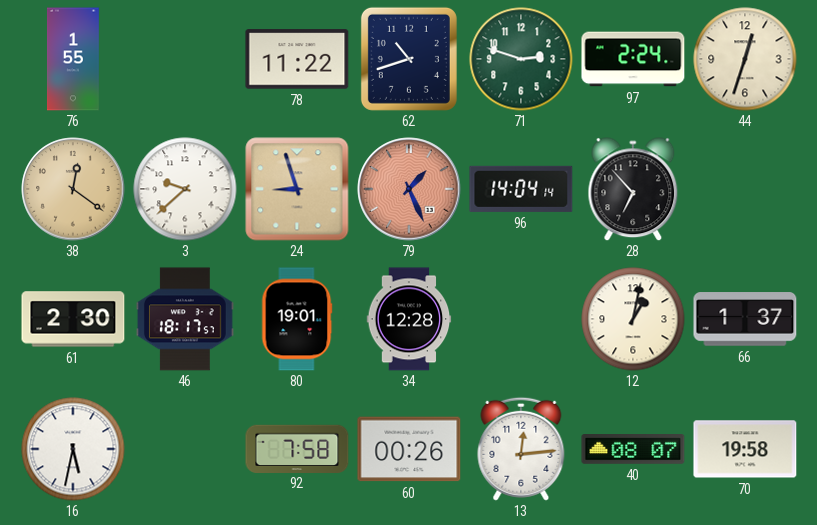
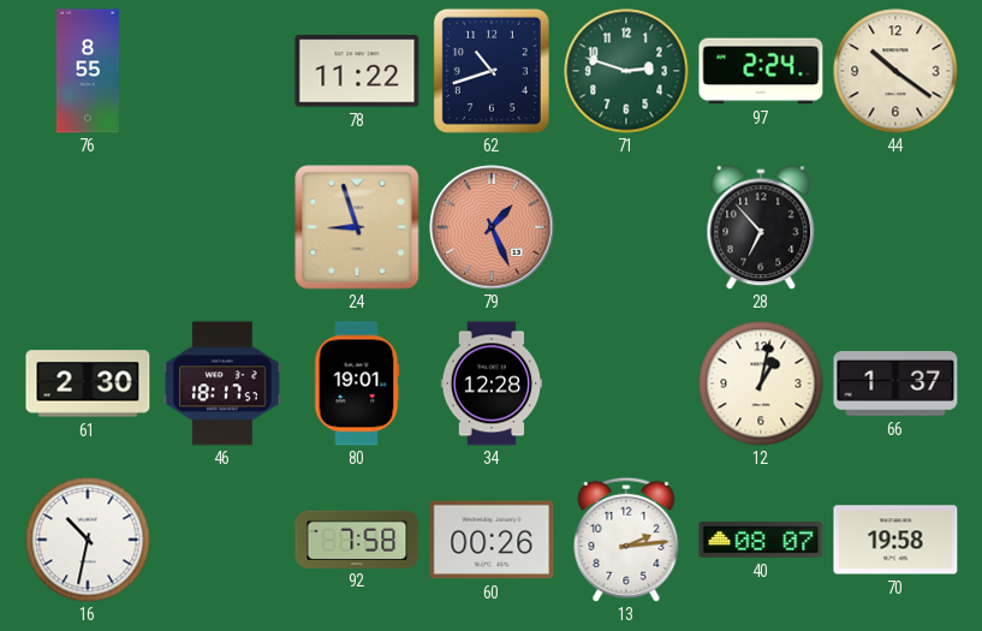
76: 1:55 -> 8:55 (89, 71)
44: 12:33 -> 10:21 (895, 71)
38: 12:21 -> none (73, 189)
3: 9:38 -> none (185, 189)
96: 14:04 -> none (521, 189)
16: 5:32 -> 10:32 (88, 540)
13: 12:14 -> 2:14 (626, 540)
